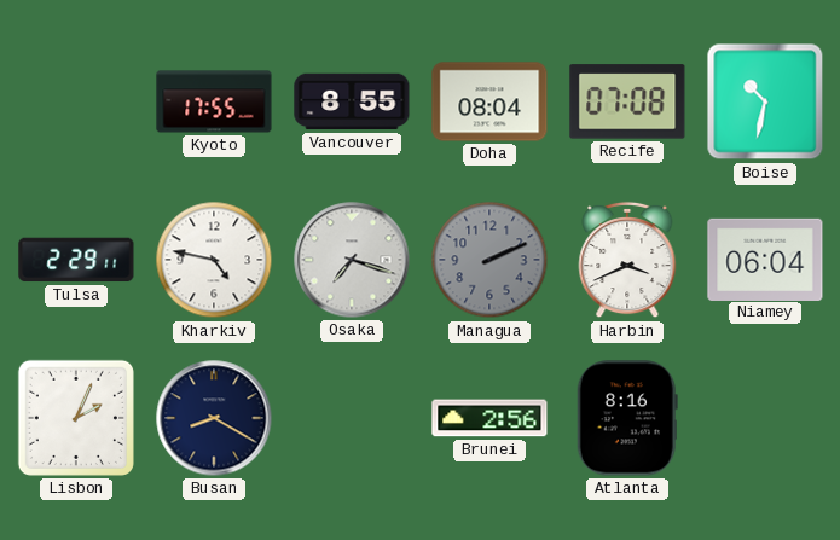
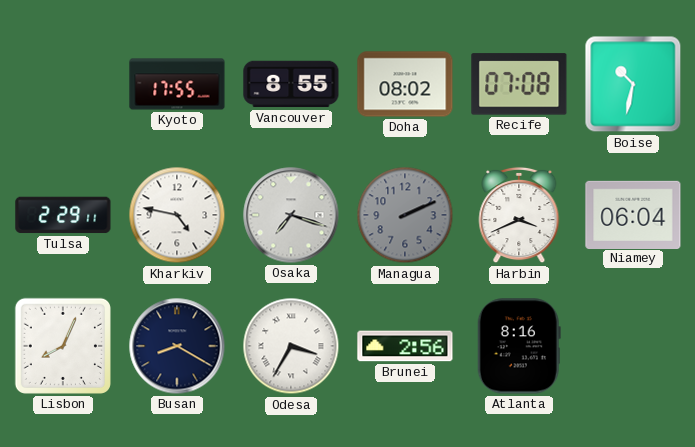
Doha: 08:04 -> 08:02 (405, 84)
Lisbon: 2:04 -> 8:04 (63, 346)
Odesa: none -> 3:35 (291, 346)
